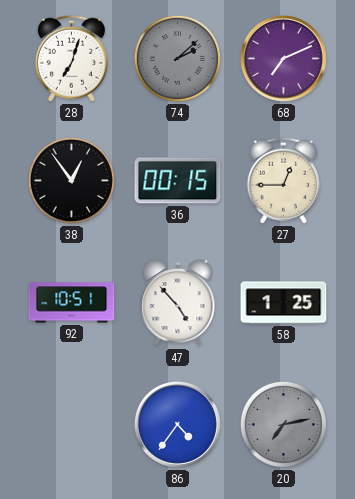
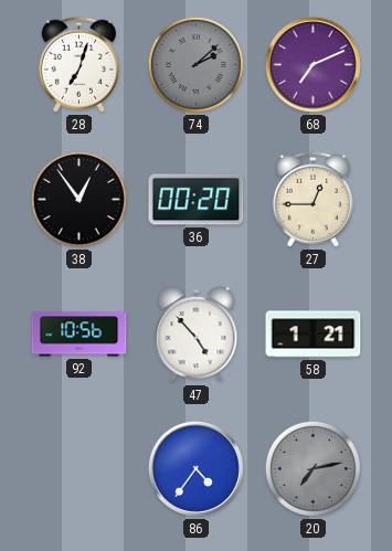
36: 00:15 -> 00:20 (197, 200)
92: 10:51 -> 10:56 (80, 335)
58: 1:25 -> 1:21 (314, 335)
